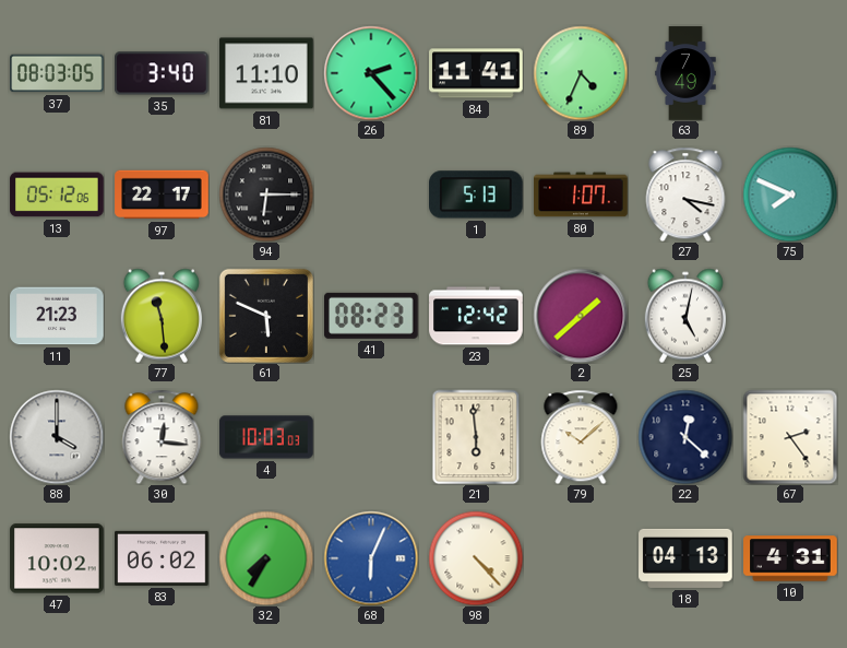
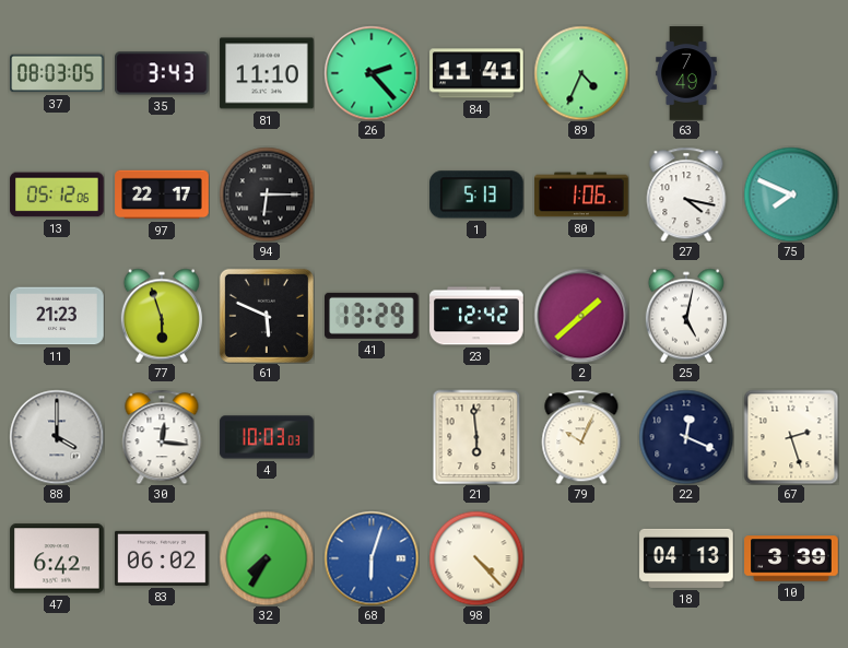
35: 3:40 -> 3:43 (163, 73)
80: 1:07 -> 1:06 (581, 195)
77: 11:29 -> 5:57 (162, 316)
41: 08:23 -> 13:29 (373, 316)
79: 10:08 -> 10:04 (581, 437)
22: 12:22 -> 12:19 (686, 437)
67: 2:24 -> 2:27 (791, 437)
47: 10:02 -> 6:42 (57, 558)
68: 6:04 -> 6:03 (372, 558)
10: 4:31 -> 3:39 (791, 558)
